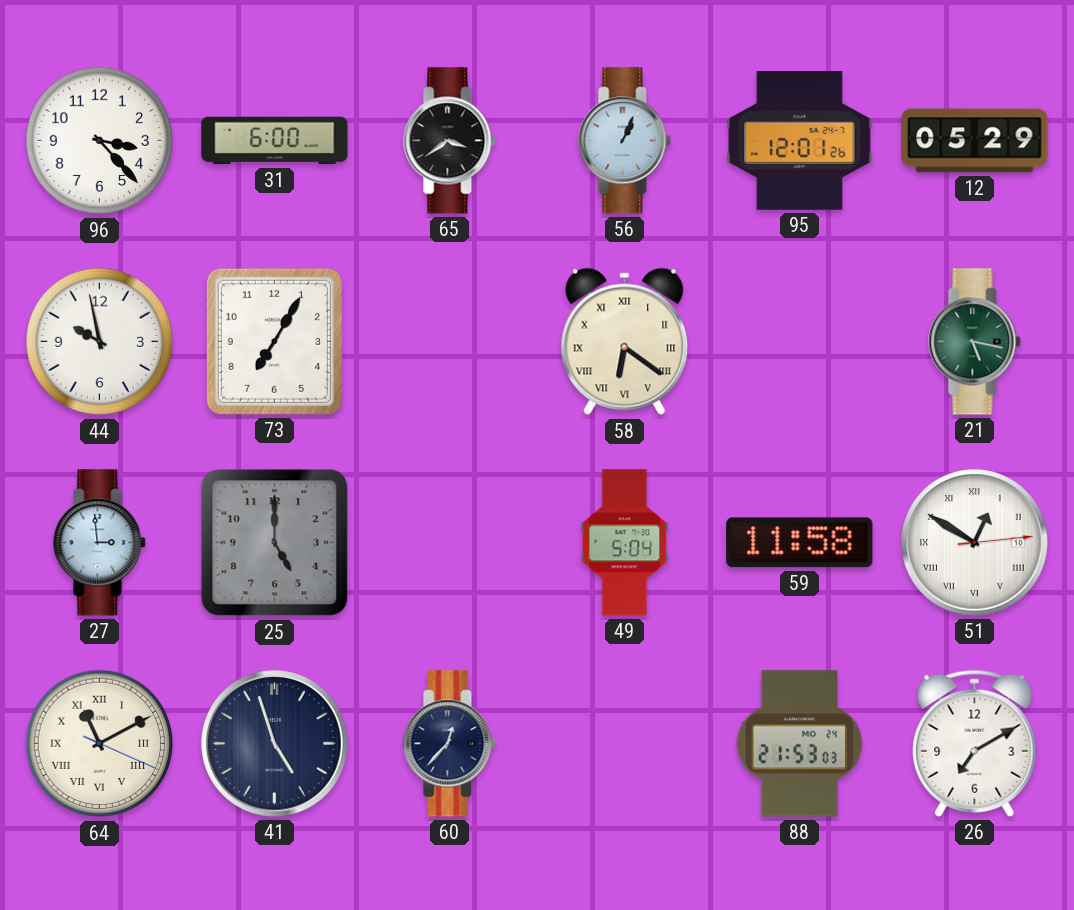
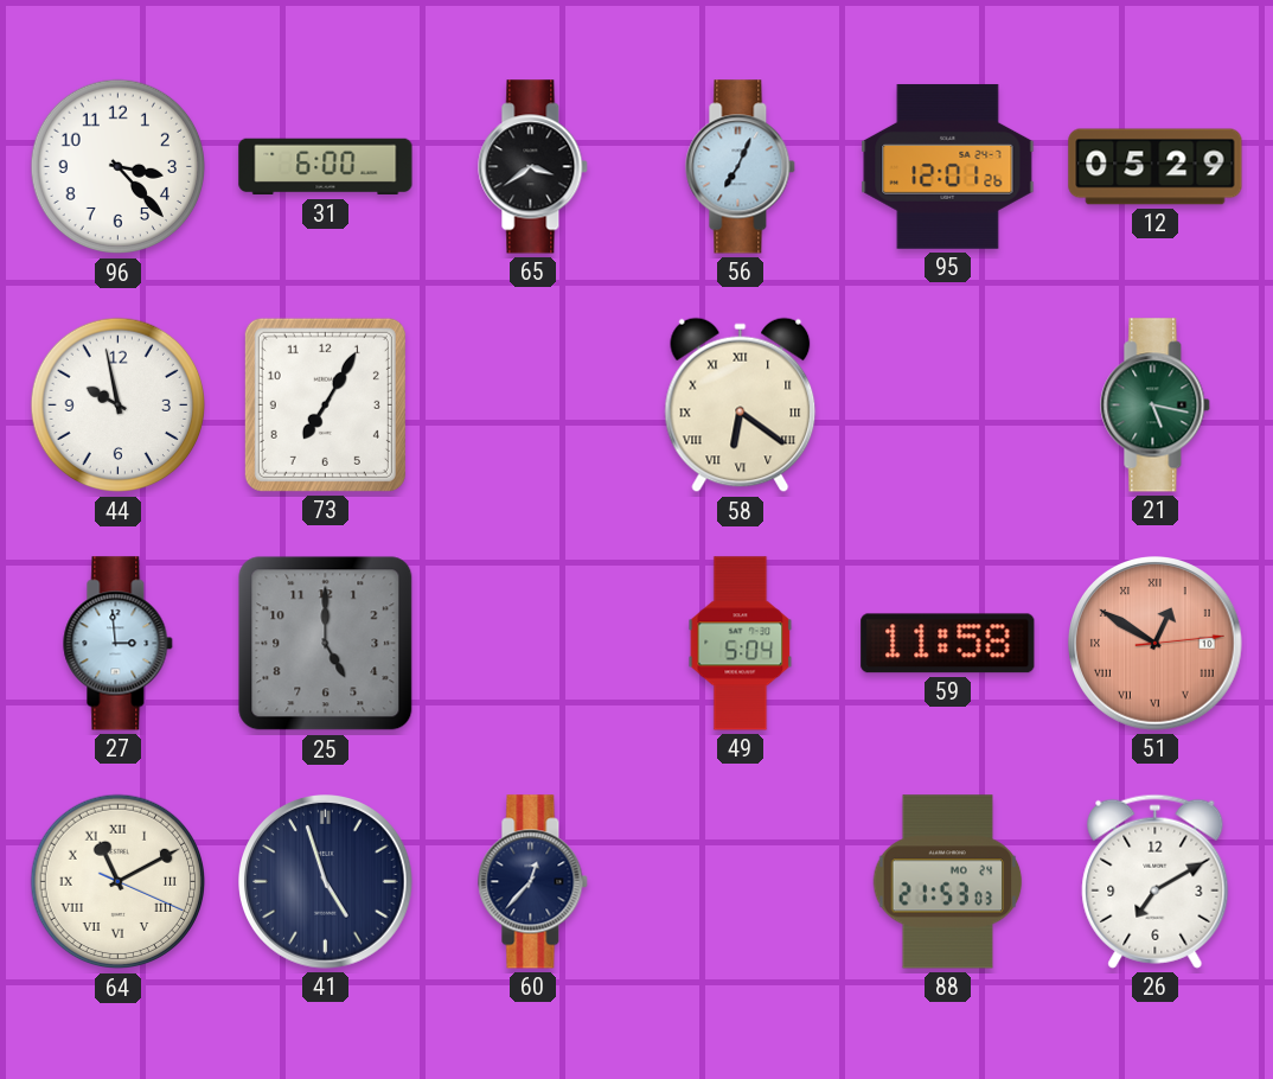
56: 1:04 -> 7:04 (741, 167)
51 dial: white -> salmon (1156, 644)
